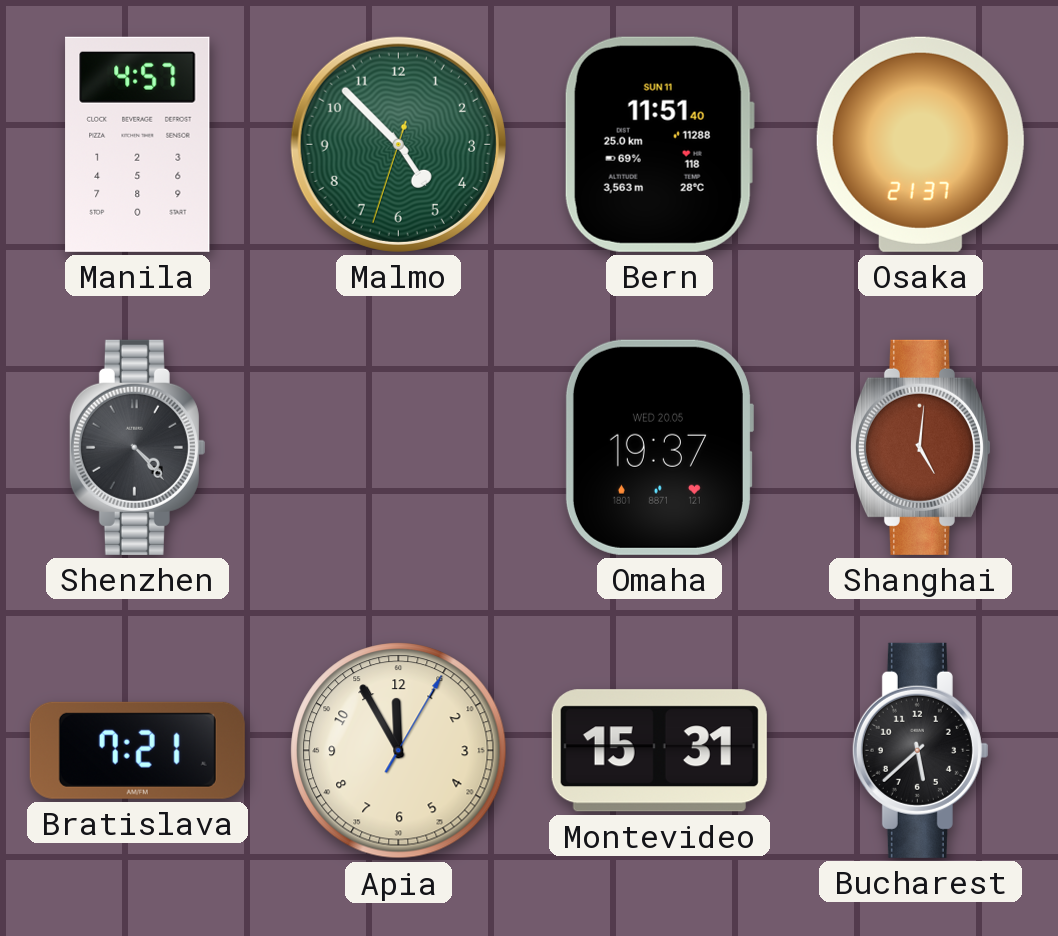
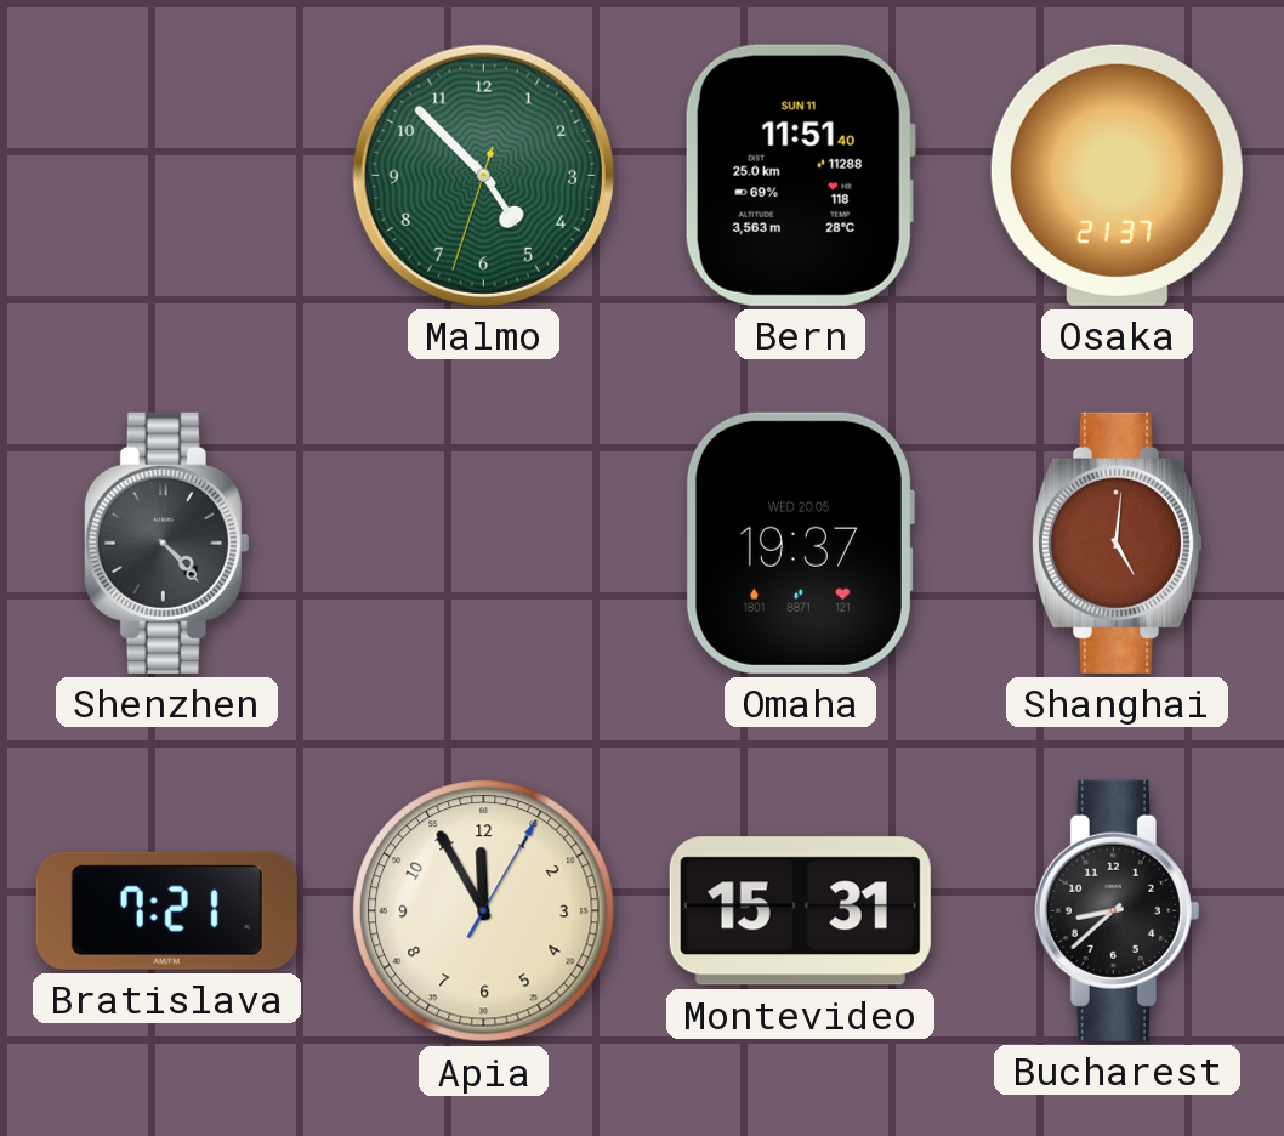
Manila: 4:57 -> none (138, 144)
Bucharest: 5:38 -> 8:38 (1117, 910)
